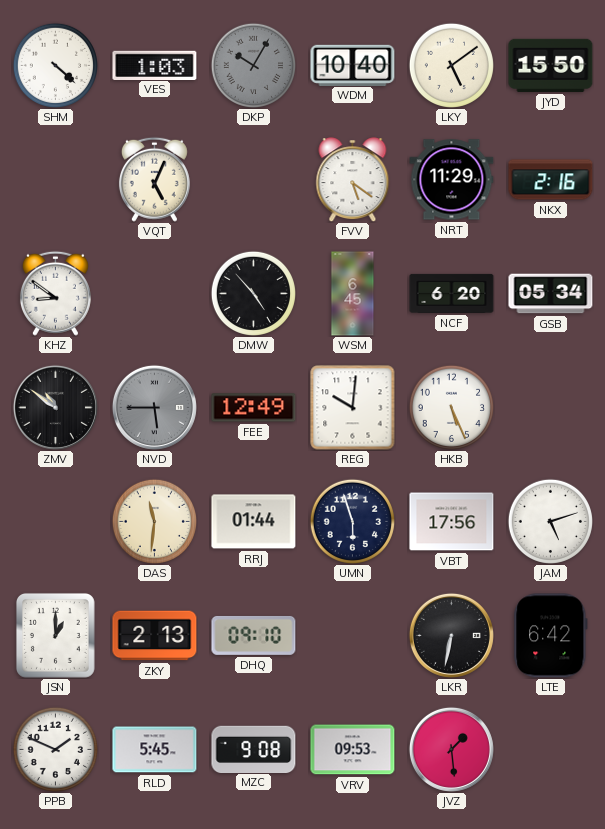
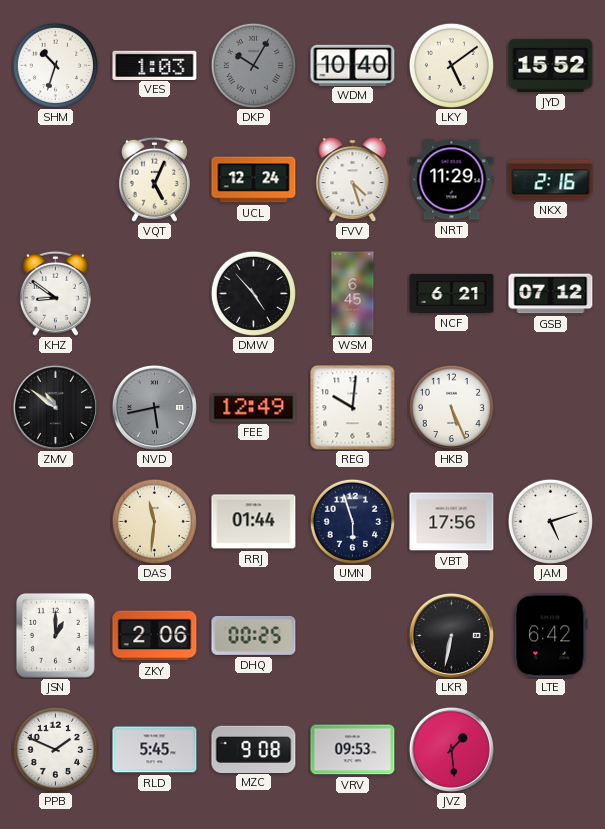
SHM: 4:22 -> 10:33 (55, 65)
JYD: 15:50 -> 15:52 (551, 65)
UCL: none -> 12:24 (254, 180)
FVV: 5:21 -> 4:27 (353, 180)
NCF: 6:20 -> 6:21 (452, 293)
GSB: 05:34 -> 07:12 (551, 294)
NVD: 5:45 -> 5:43 (154, 407)
ZKY: 2:13 -> 2:06 (155, 636)
DHQ: 09:10 -> 00:25 (254, 635)
